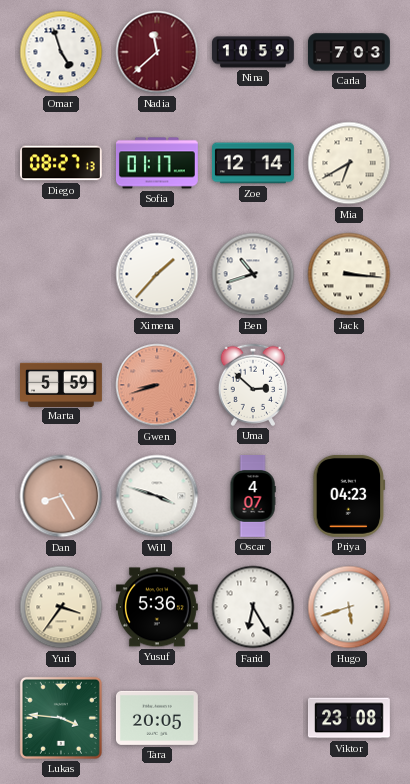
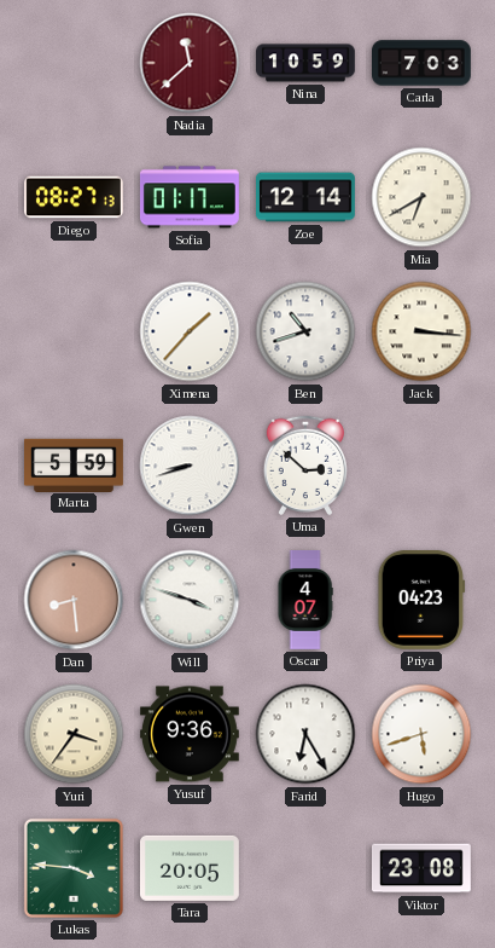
Omar: 4:57 -> none (61, 52)
Gwen dial: salmon -> white (190, 466)
Dan: 8:25 -> 8:29 (74, 600)
Yusuf: 5:36 -> 9:36 (190, 734)
